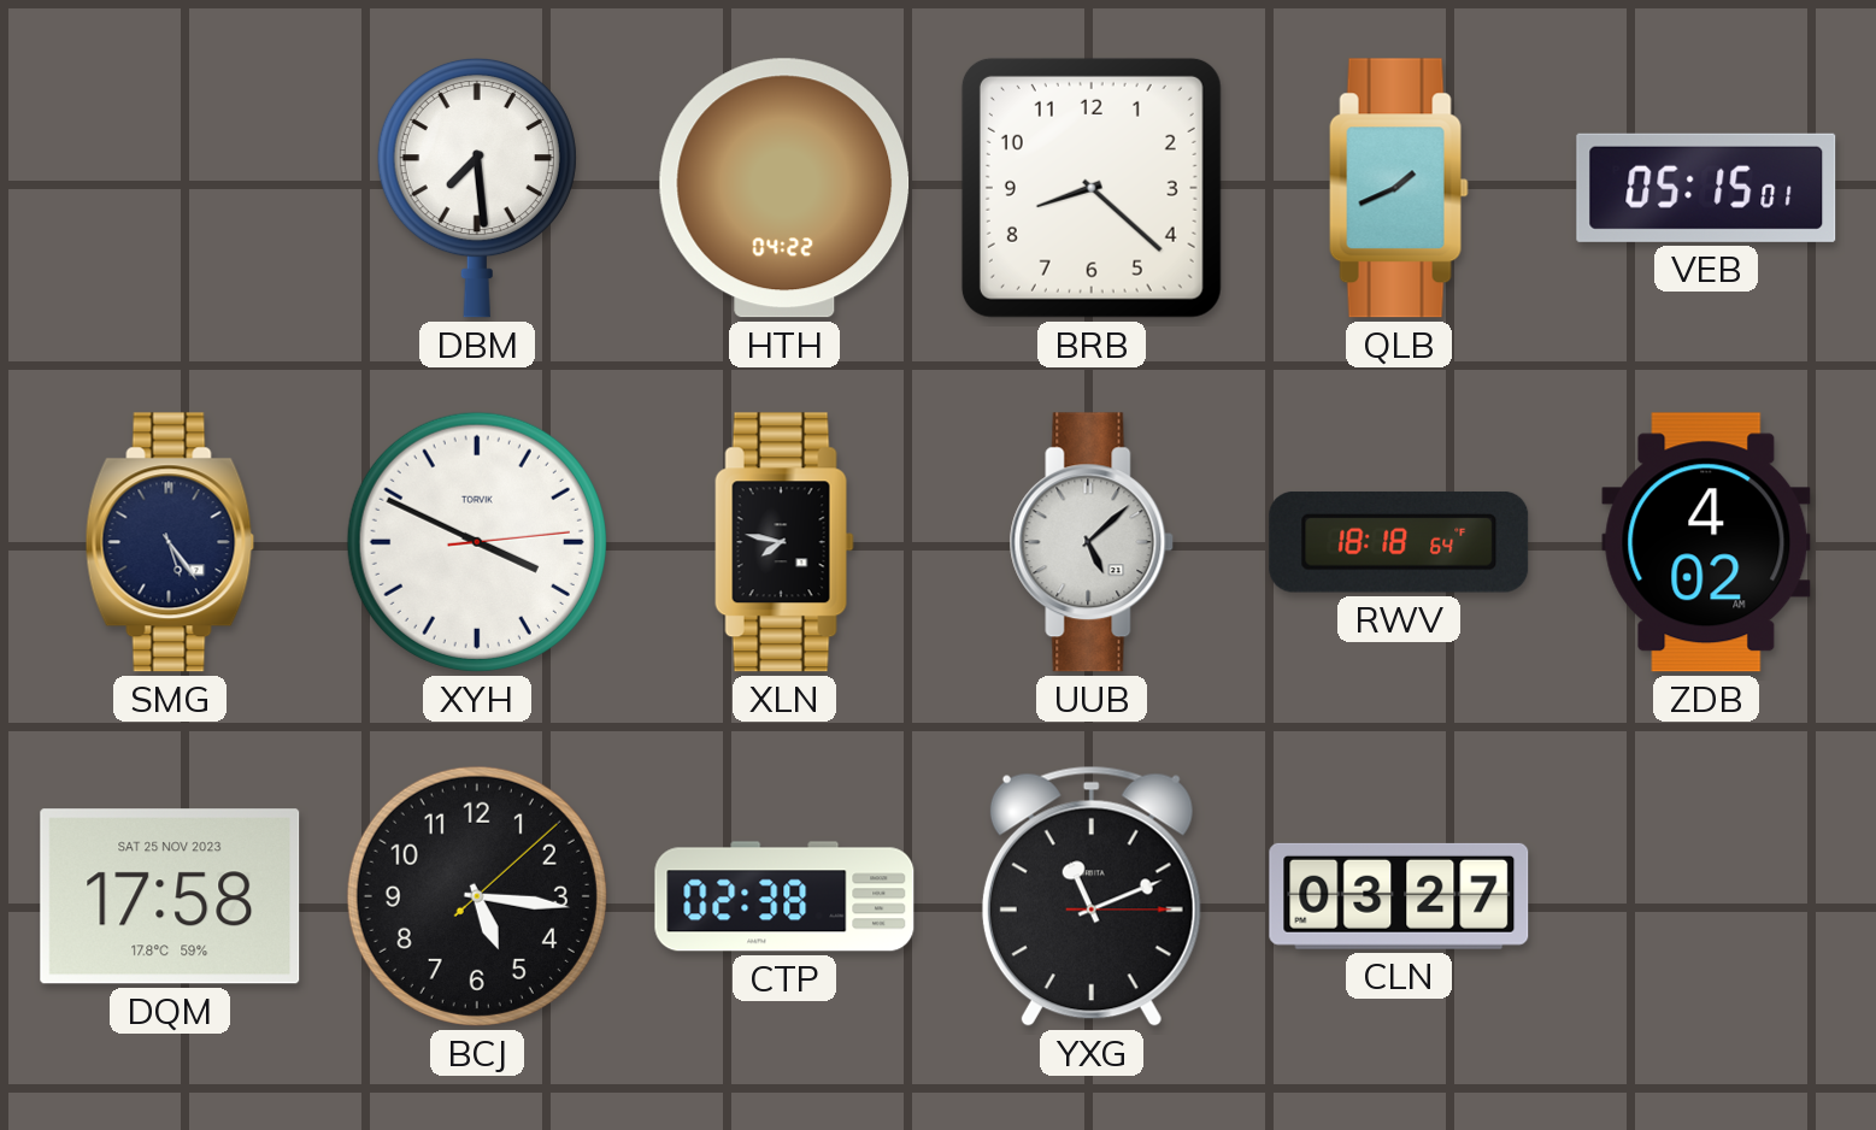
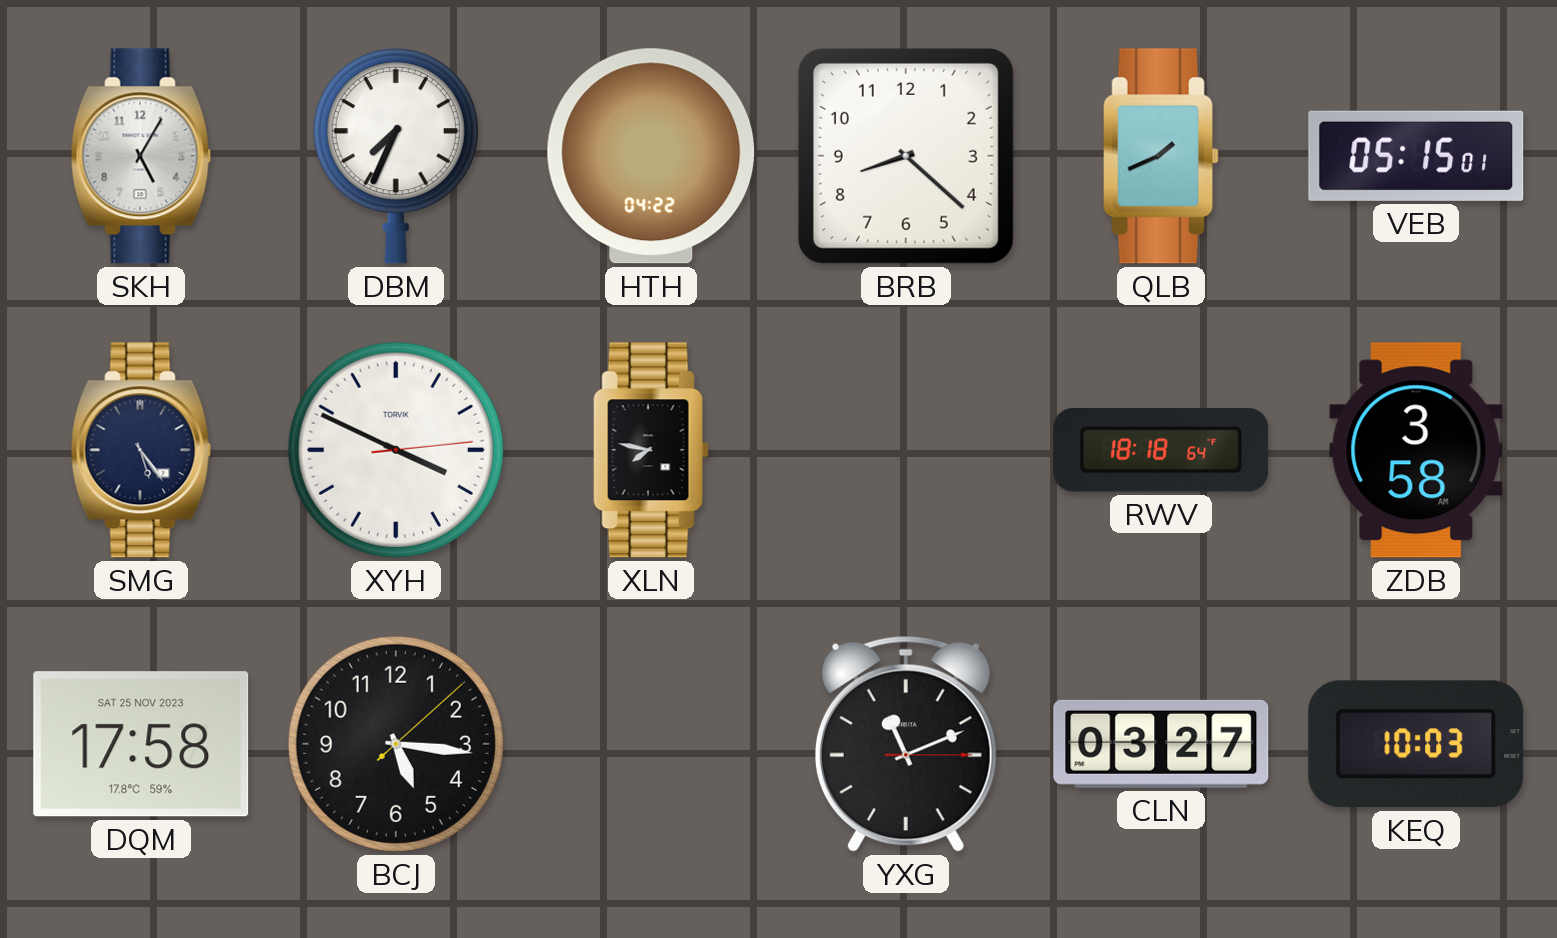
SKH: none -> 5:05 (141, 156)
DBM: 7:29 -> 7:34 (396, 156)
UUB: 5:08 -> none (1092, 542)
ZDB: 4:02 -> 3:58 (1416, 450)
CTP: 02:38 -> none (784, 896)
KEQ: none -> 10:03 (1416, 744)
